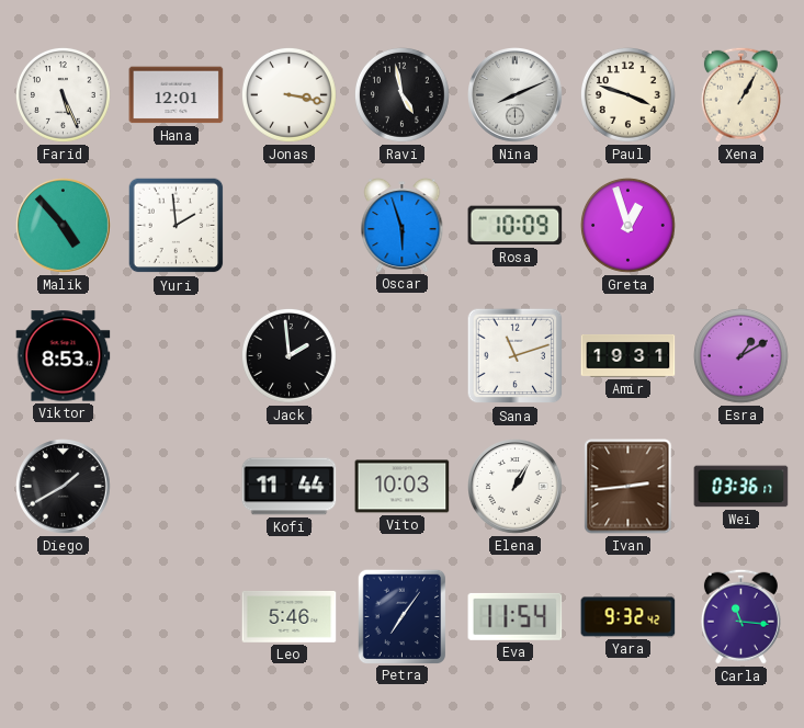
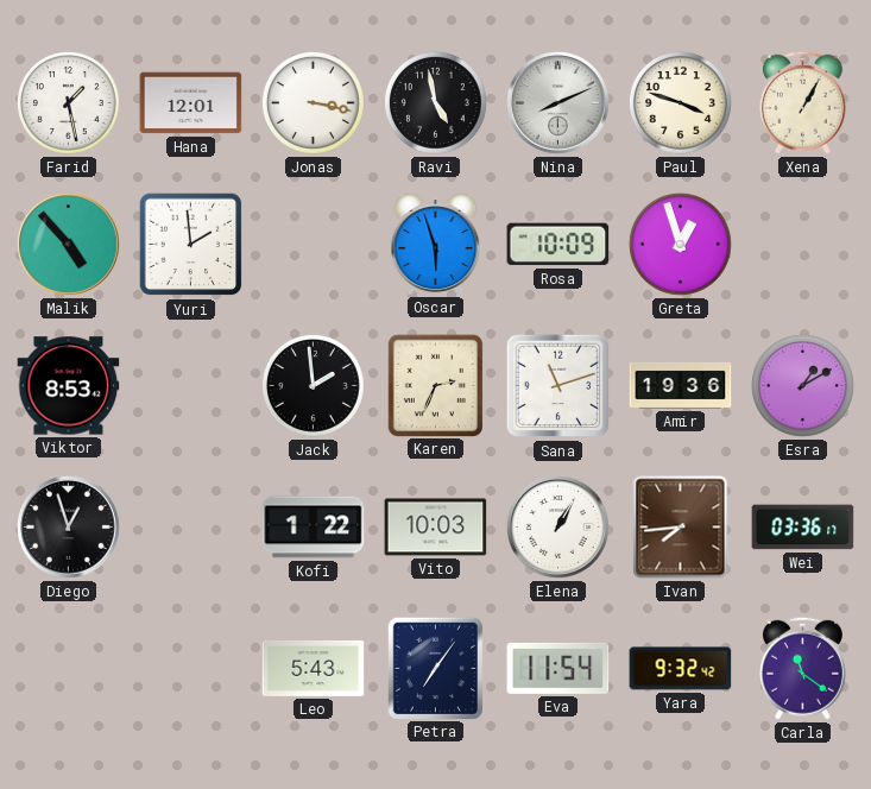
Farid: 5:26 -> 1:28 (68, 102)
Karen: none -> 2:34 (435, 385)
Amir: 19:31 -> 19:36 (681, 385)
Diego: 1:40 -> 12:57 (69, 528)
Kofi: 11:44 -> 1:22 (314, 528)
Ivan: 2:44 -> 7:44 (681, 528)
Leo: 5:46 -> 5:43 (314, 668)
Carla: 11:16 -> 11:21 (802, 668)
